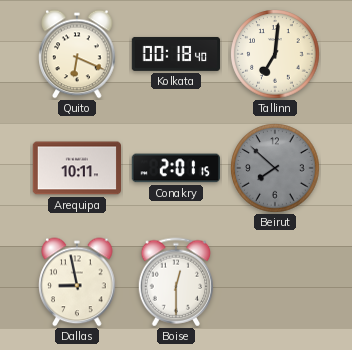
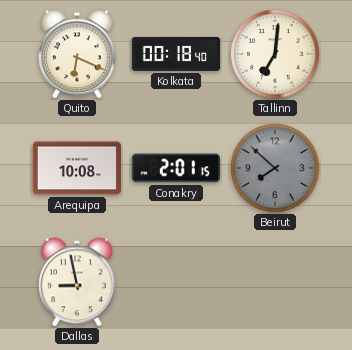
Arequipa: 10:11 -> 10:08 (76, 168)
Boise: 12:30 -> none (175, 282)
